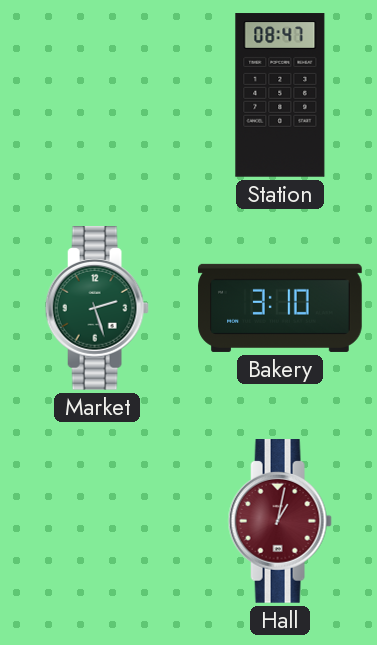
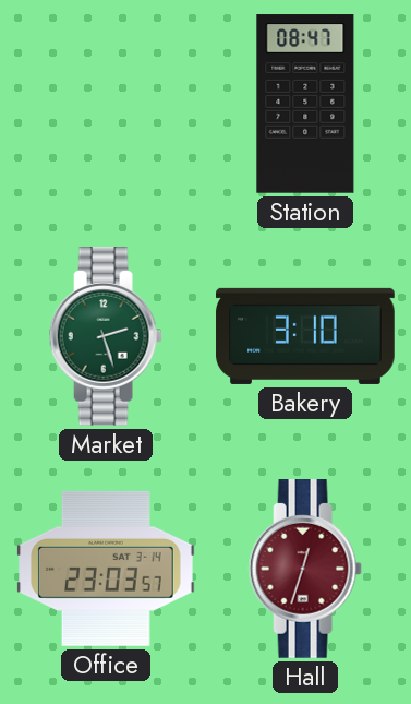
Office: none -> 23:03 (106, 569)
Hall: 1:02 -> 12:33 (305, 570)
